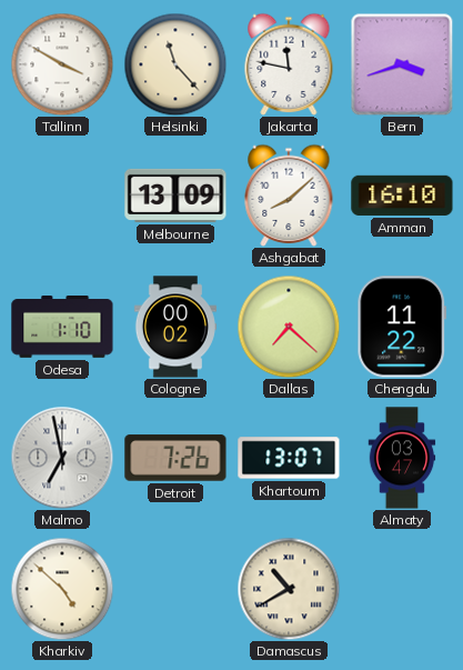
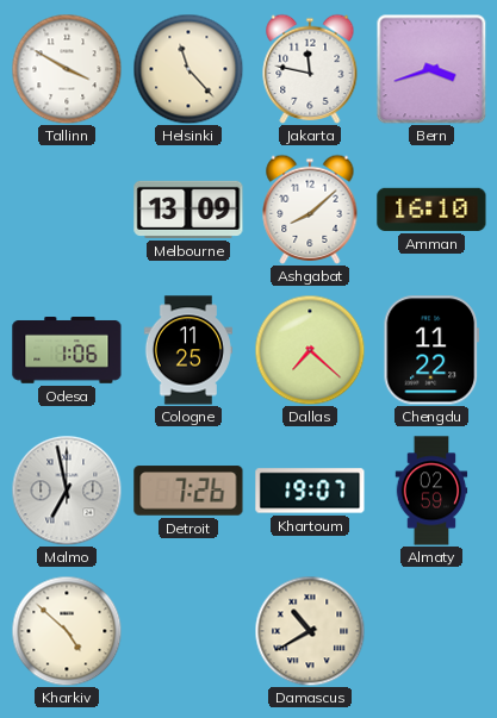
Odesa: 1:10 -> 1:06 (67, 351)
Cologne: 00:02 -> 11:25 (188, 350)
Khartoum: 13:07 -> 19:07 (310, 491)
Almaty: 03:47 -> 02:59 (431, 491)
